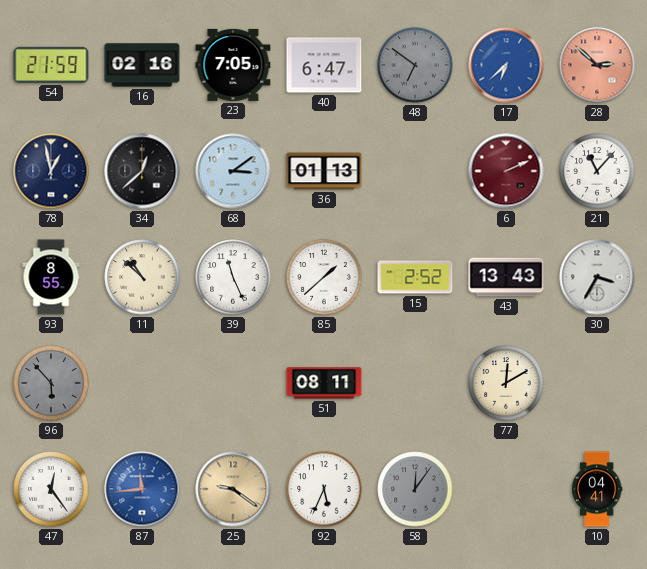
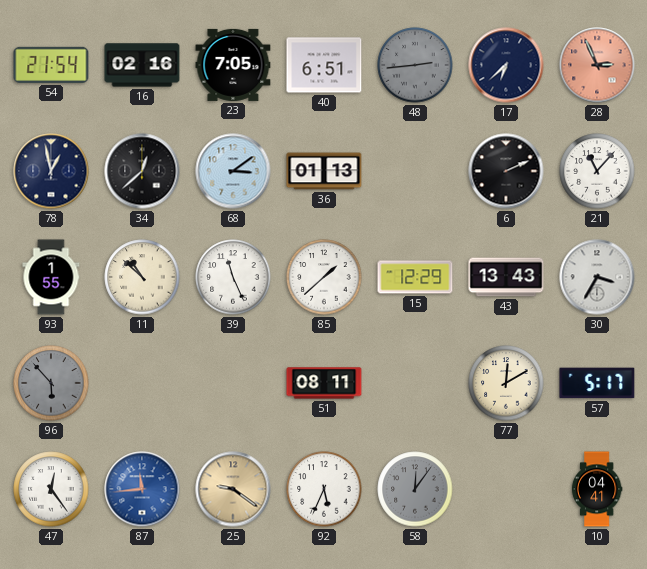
54: 21:59 -> 21:54 (51, 65)
40: 6:47 -> 6:51 (324, 65)
48: 6:51 -> 2:44 (415, 65)
17 dial: blue -> navy (506, 65)
28: 2:52 -> 2:56 (597, 65)
6 dial: burgundy -> black (506, 171)
93: 8:55 -> 1:55 (51, 277)
15: 2:52 -> 12:29 (415, 277)
57: none -> 5:17 (597, 383)
